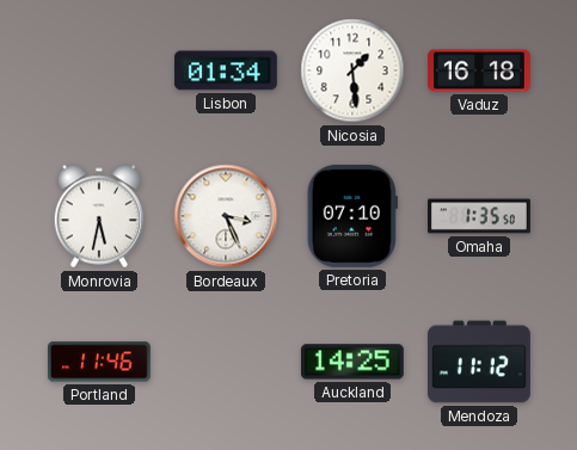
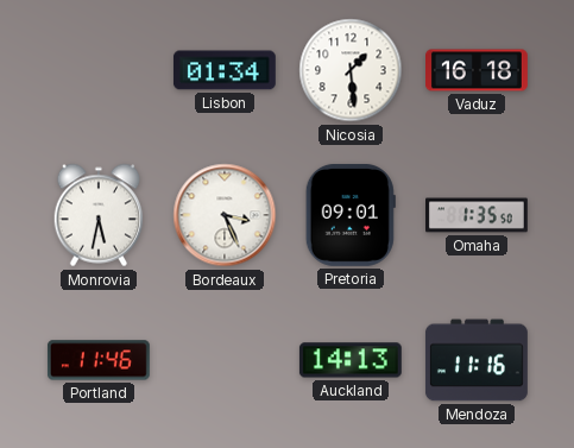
Pretoria: 07:10 -> 09:01 (351, 215)
Auckland: 14:25 -> 14:13 (351, 360)
Mendoza: 11:12 -> 11:16 (477, 360)
